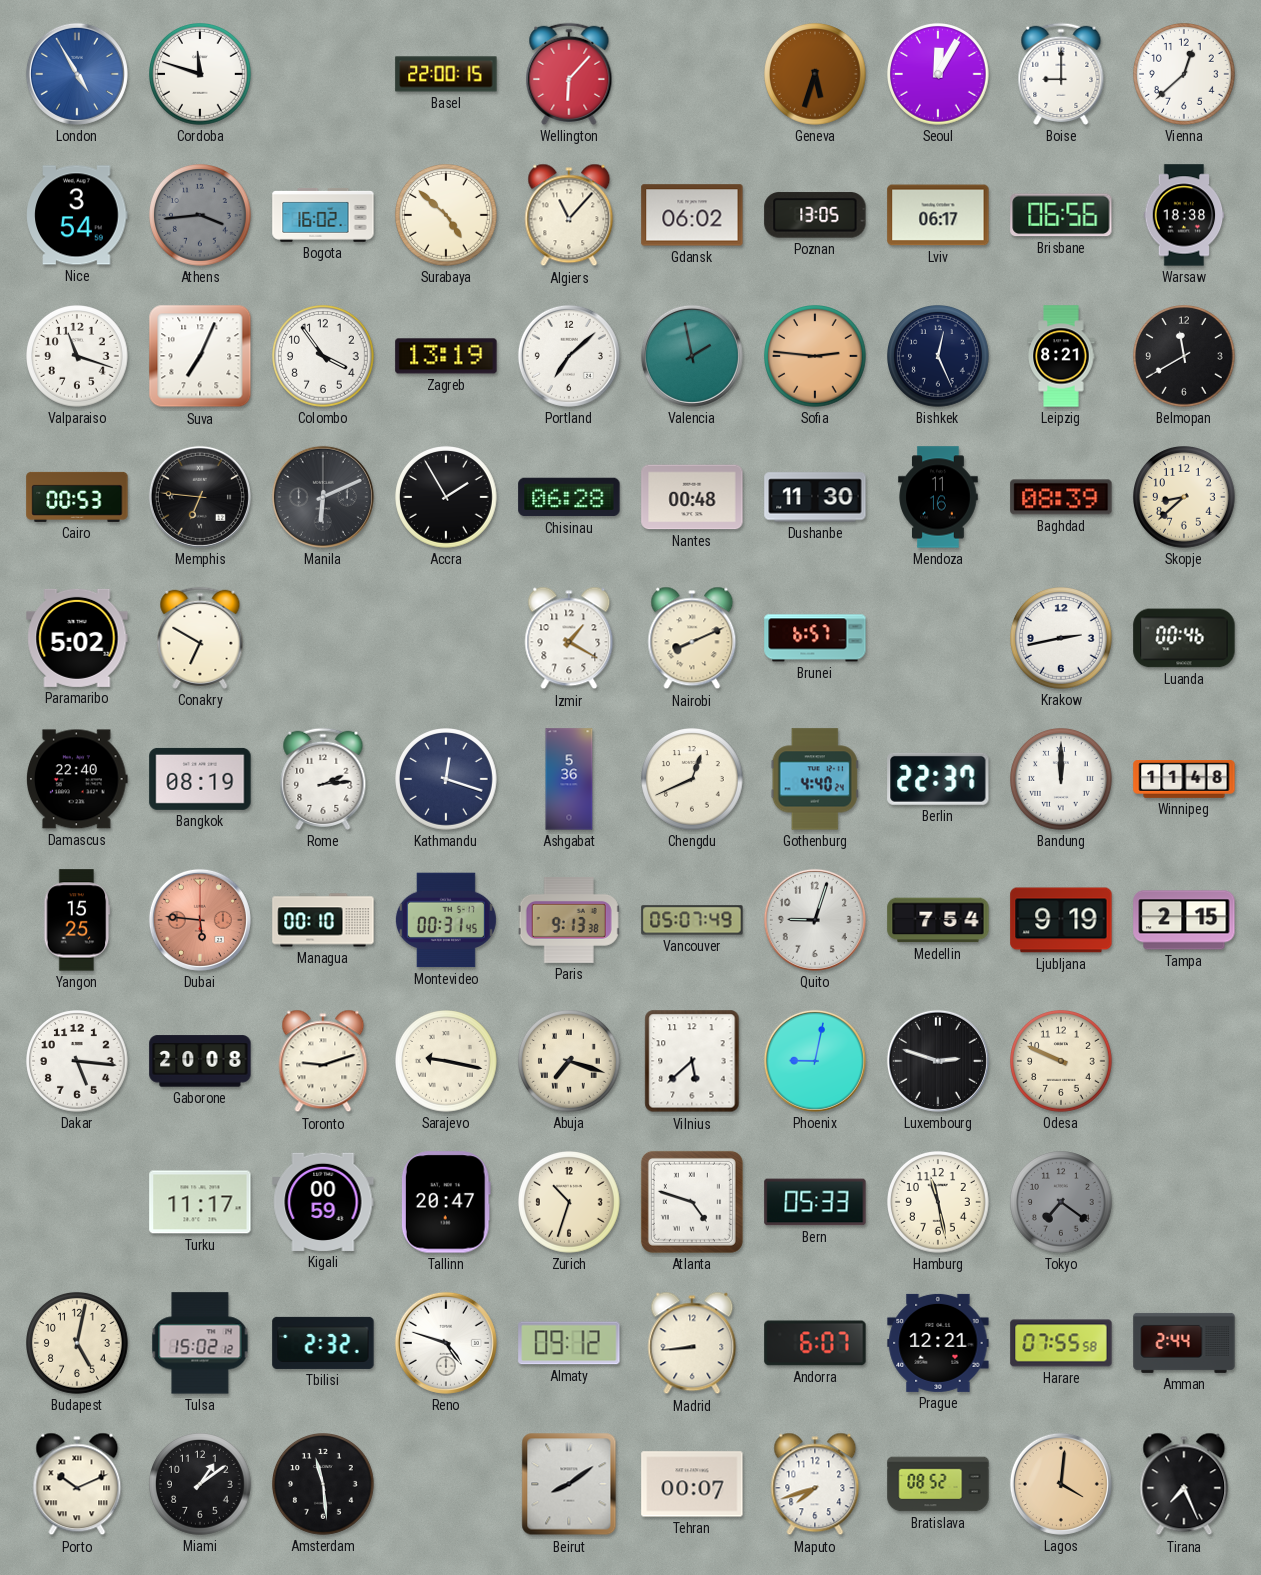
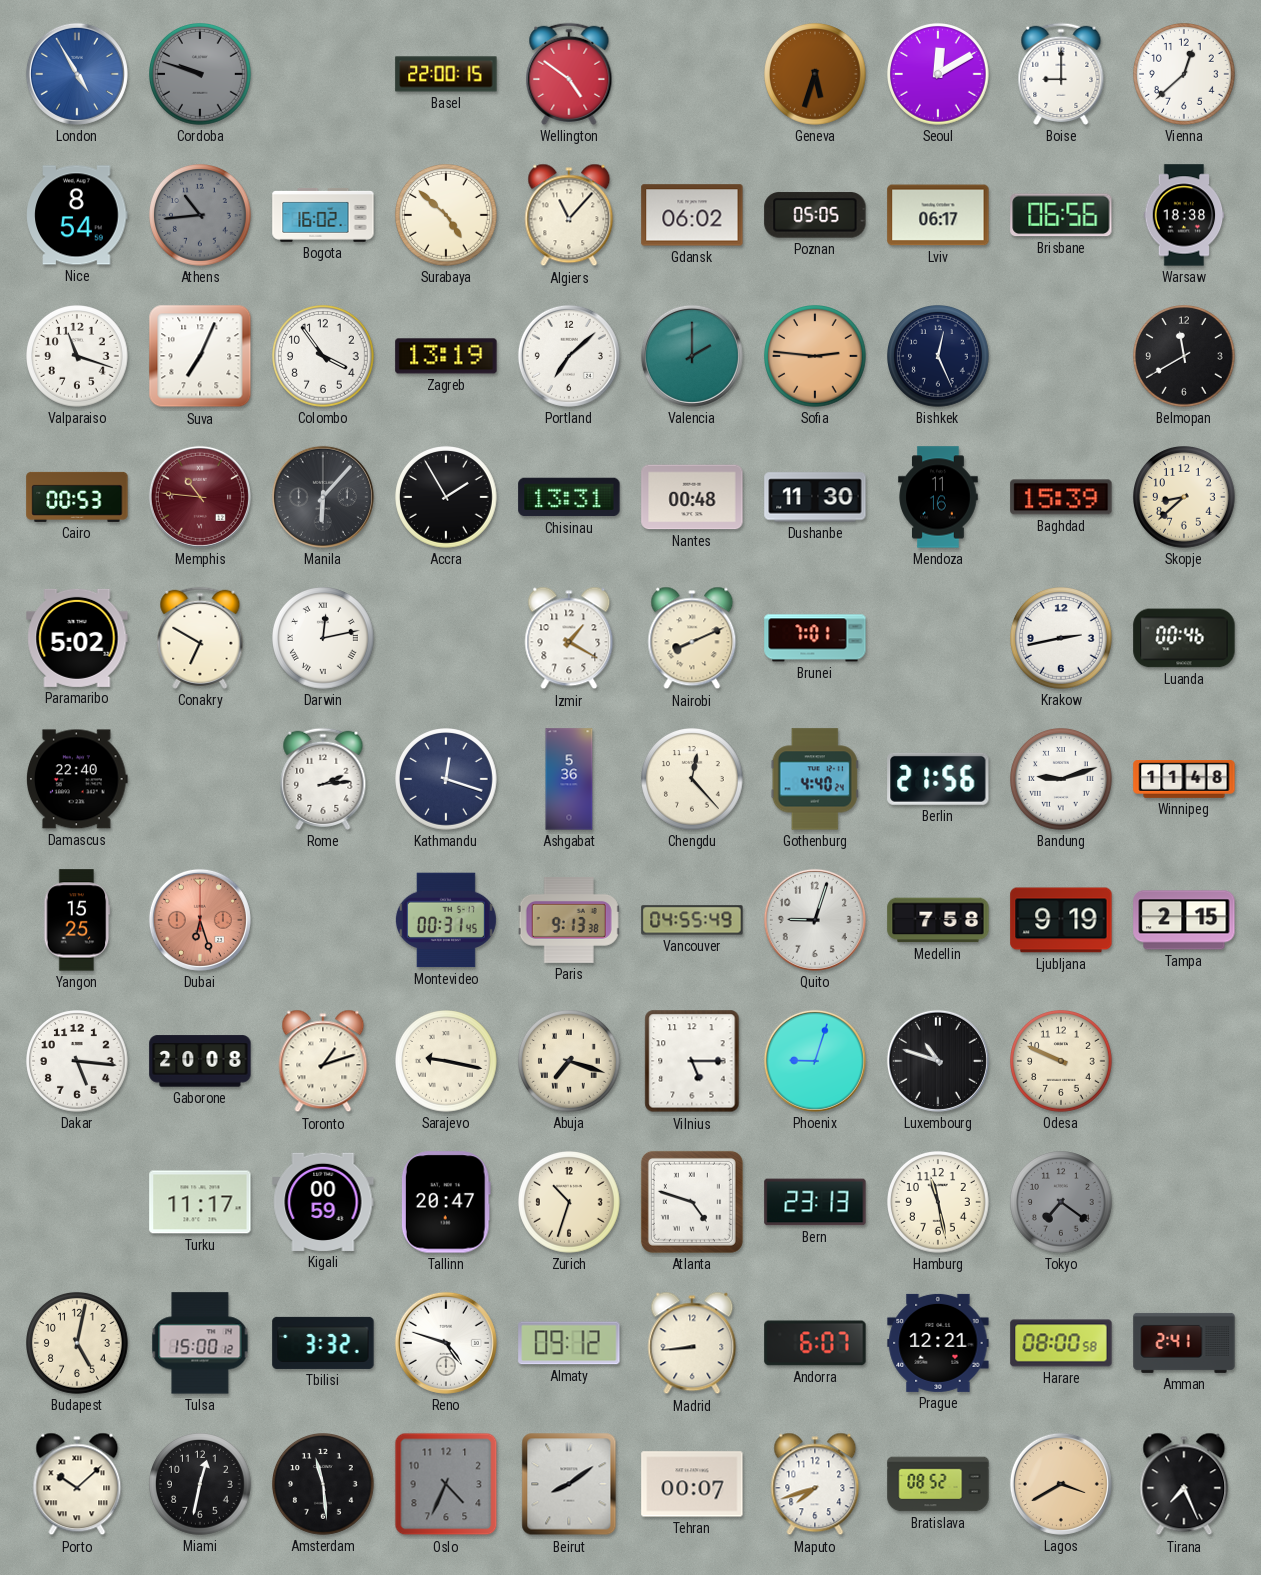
Cordoba: 11:48 -> 9:48 (201, 75)
Cordoba dial: white -> grey (201, 75)
Wellington: 6:07 -> 4:51 (569, 74)
Seoul: 12:05 -> 12:10 (939, 75)
Nice: 3:54 -> 8:54 (77, 215)
Athens: 3:44 -> 10:44 (201, 216)
Poznan: 13:05 -> 05:05 (815, 215)
Valencia: 1:58 -> 2:00 (692, 356)
Leipzig: 8:21 -> none (1061, 356)
Memphis: 6:46 -> 10:46 (200, 497)
Memphis dial: black -> burgundy (200, 497)
Manila: 6:11 -> 6:07 (323, 497)
Chisinau: 06:28 -> 13:31 (569, 497)
Baghdad: 08:39 -> 15:39 (1061, 497)
Darwin: none -> 12:13 (324, 639)
Brunei: 6:57 -> 7:01 (815, 638)
Bangkok: 08:19 -> none (200, 779)
Chengdu: 12:41 -> 12:23 (693, 780)
Berlin: 22:37 -> 21:56 (938, 779)
Bandung: 12:00 -> 9:12 (1062, 780)
Dubai: 5:46 -> 6:27 (200, 920)
Managua: 00:10 -> none (323, 920)
Vancouver: 05:07 -> 04:55 (692, 920)
Medellin: 7:54 -> 7:58 (938, 920)
Toronto: 9:12 -> 1:12 (323, 1061)
Vilnius: 5:38 -> 5:15 (692, 1061)
Phoenix: 9:02 -> 9:03 (815, 1061)
Luxembourg: 2:48 -> 10:48 (938, 1061)
Bern: 05:33 -> 23:13 (815, 1202)
Tulsa: 15:02 -> 15:00 (200, 1343)
Tbilisi: 2:32 -> 3:32 (323, 1343)
Harare: 07:55 -> 08:00 (1061, 1343)
Amman: 2:44 -> 2:41 (1184, 1343)
Porto: 10:11 -> 10:08 (77, 1484)
Miami: 1:09 -> 12:32 (201, 1485)
Oslo: none -> 4:34 (446, 1484)
Lagos: 4:01 -> 3:40 (1061, 1484)
